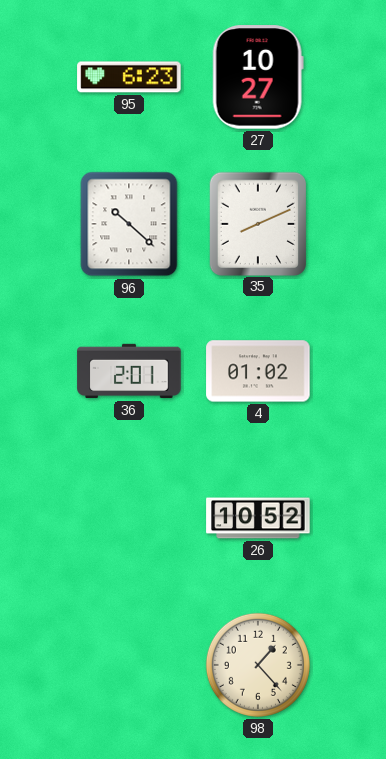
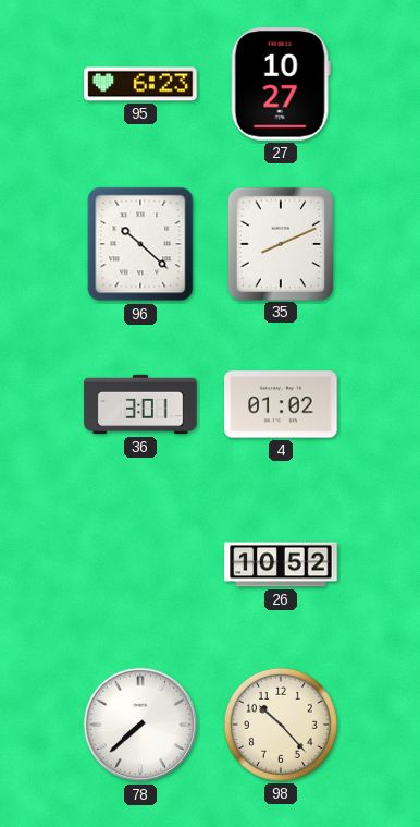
36: 2:01 -> 3:01 (140, 404)
78: none -> 7:38 (140, 725)
98: 1:23 -> 10:23 (281, 725)
